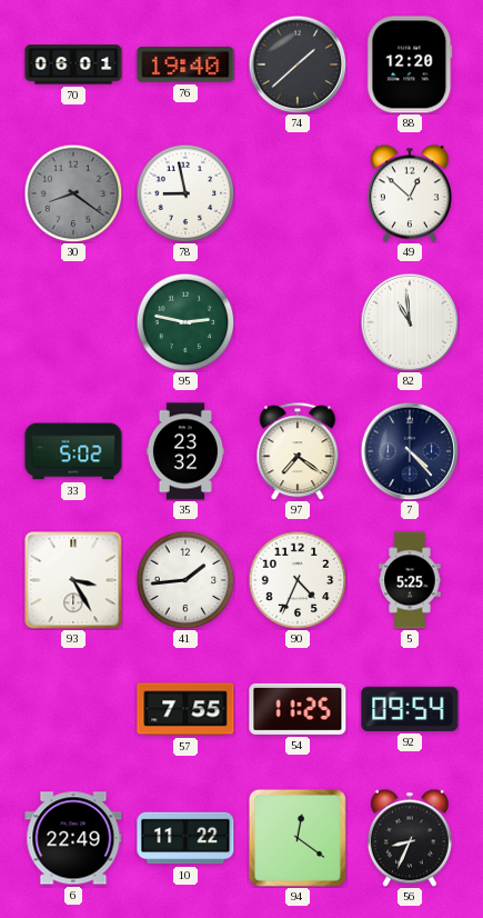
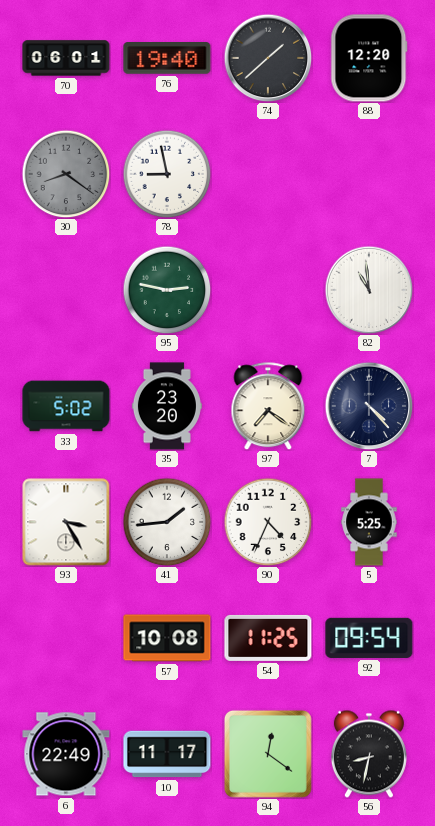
49: 12:52 -> none (410, 193)
35: 23:32 -> 23:20 (167, 406)
57: 7:55 -> 10:08 (167, 638)
10: 11:22 -> 11:17 (167, 754)
56: 8:34 -> 8:32 (369, 754)
